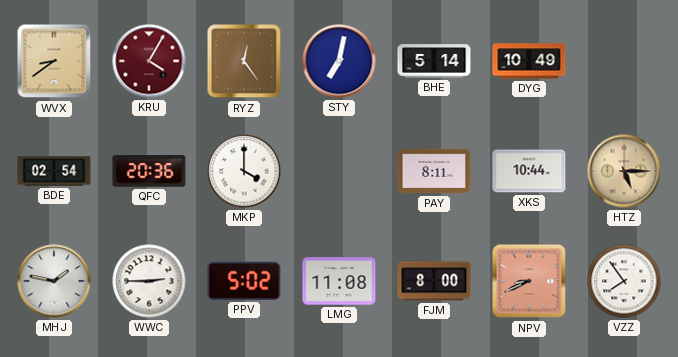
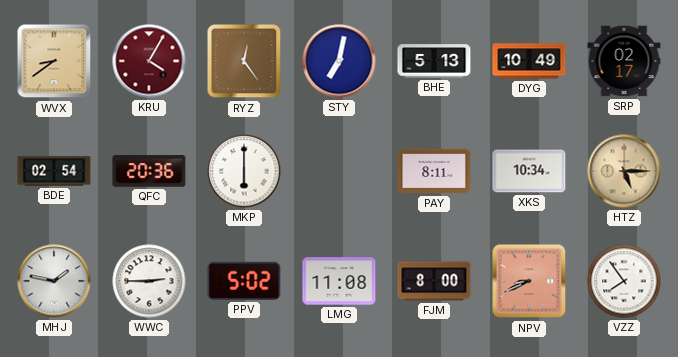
BHE: 5:14 -> 5:13 (434, 61)
SRP: none -> 02:17 (624, 61)
MKP: 4:00 -> 6:00 (244, 171)
XKS: 10:44 -> 10:34 (529, 171)
